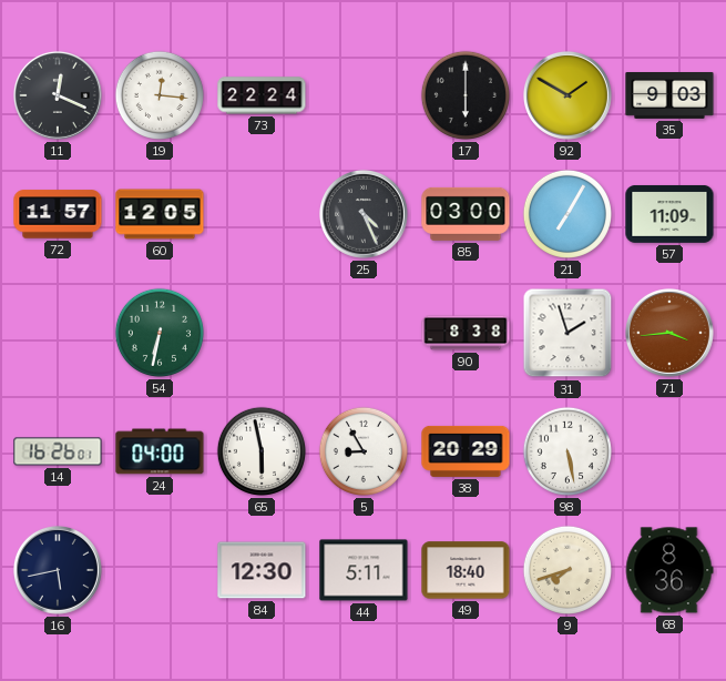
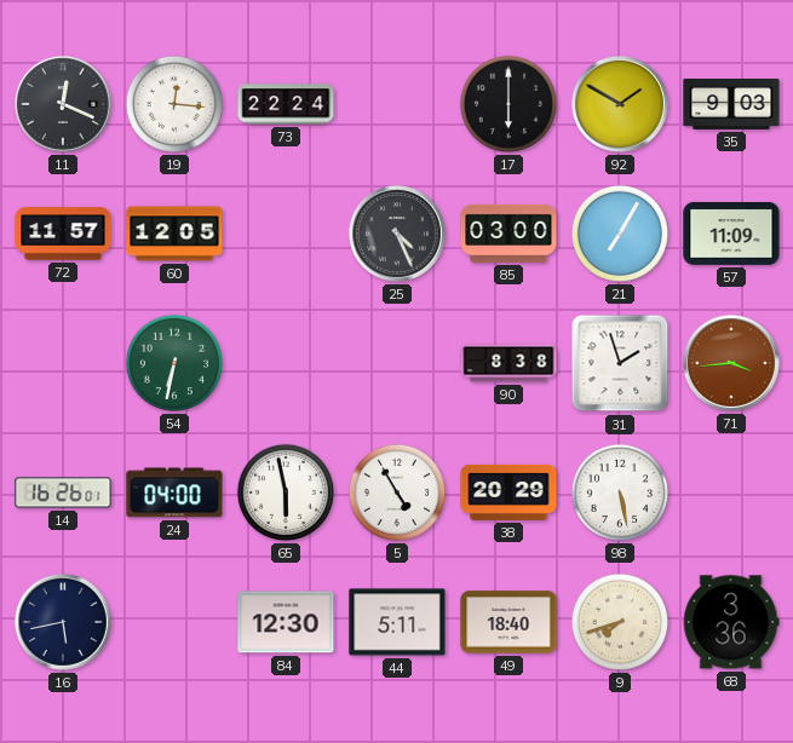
5: 8:55 -> 4:55 (397, 493)
68: 8:36 -> 3:36 (731, 622)
